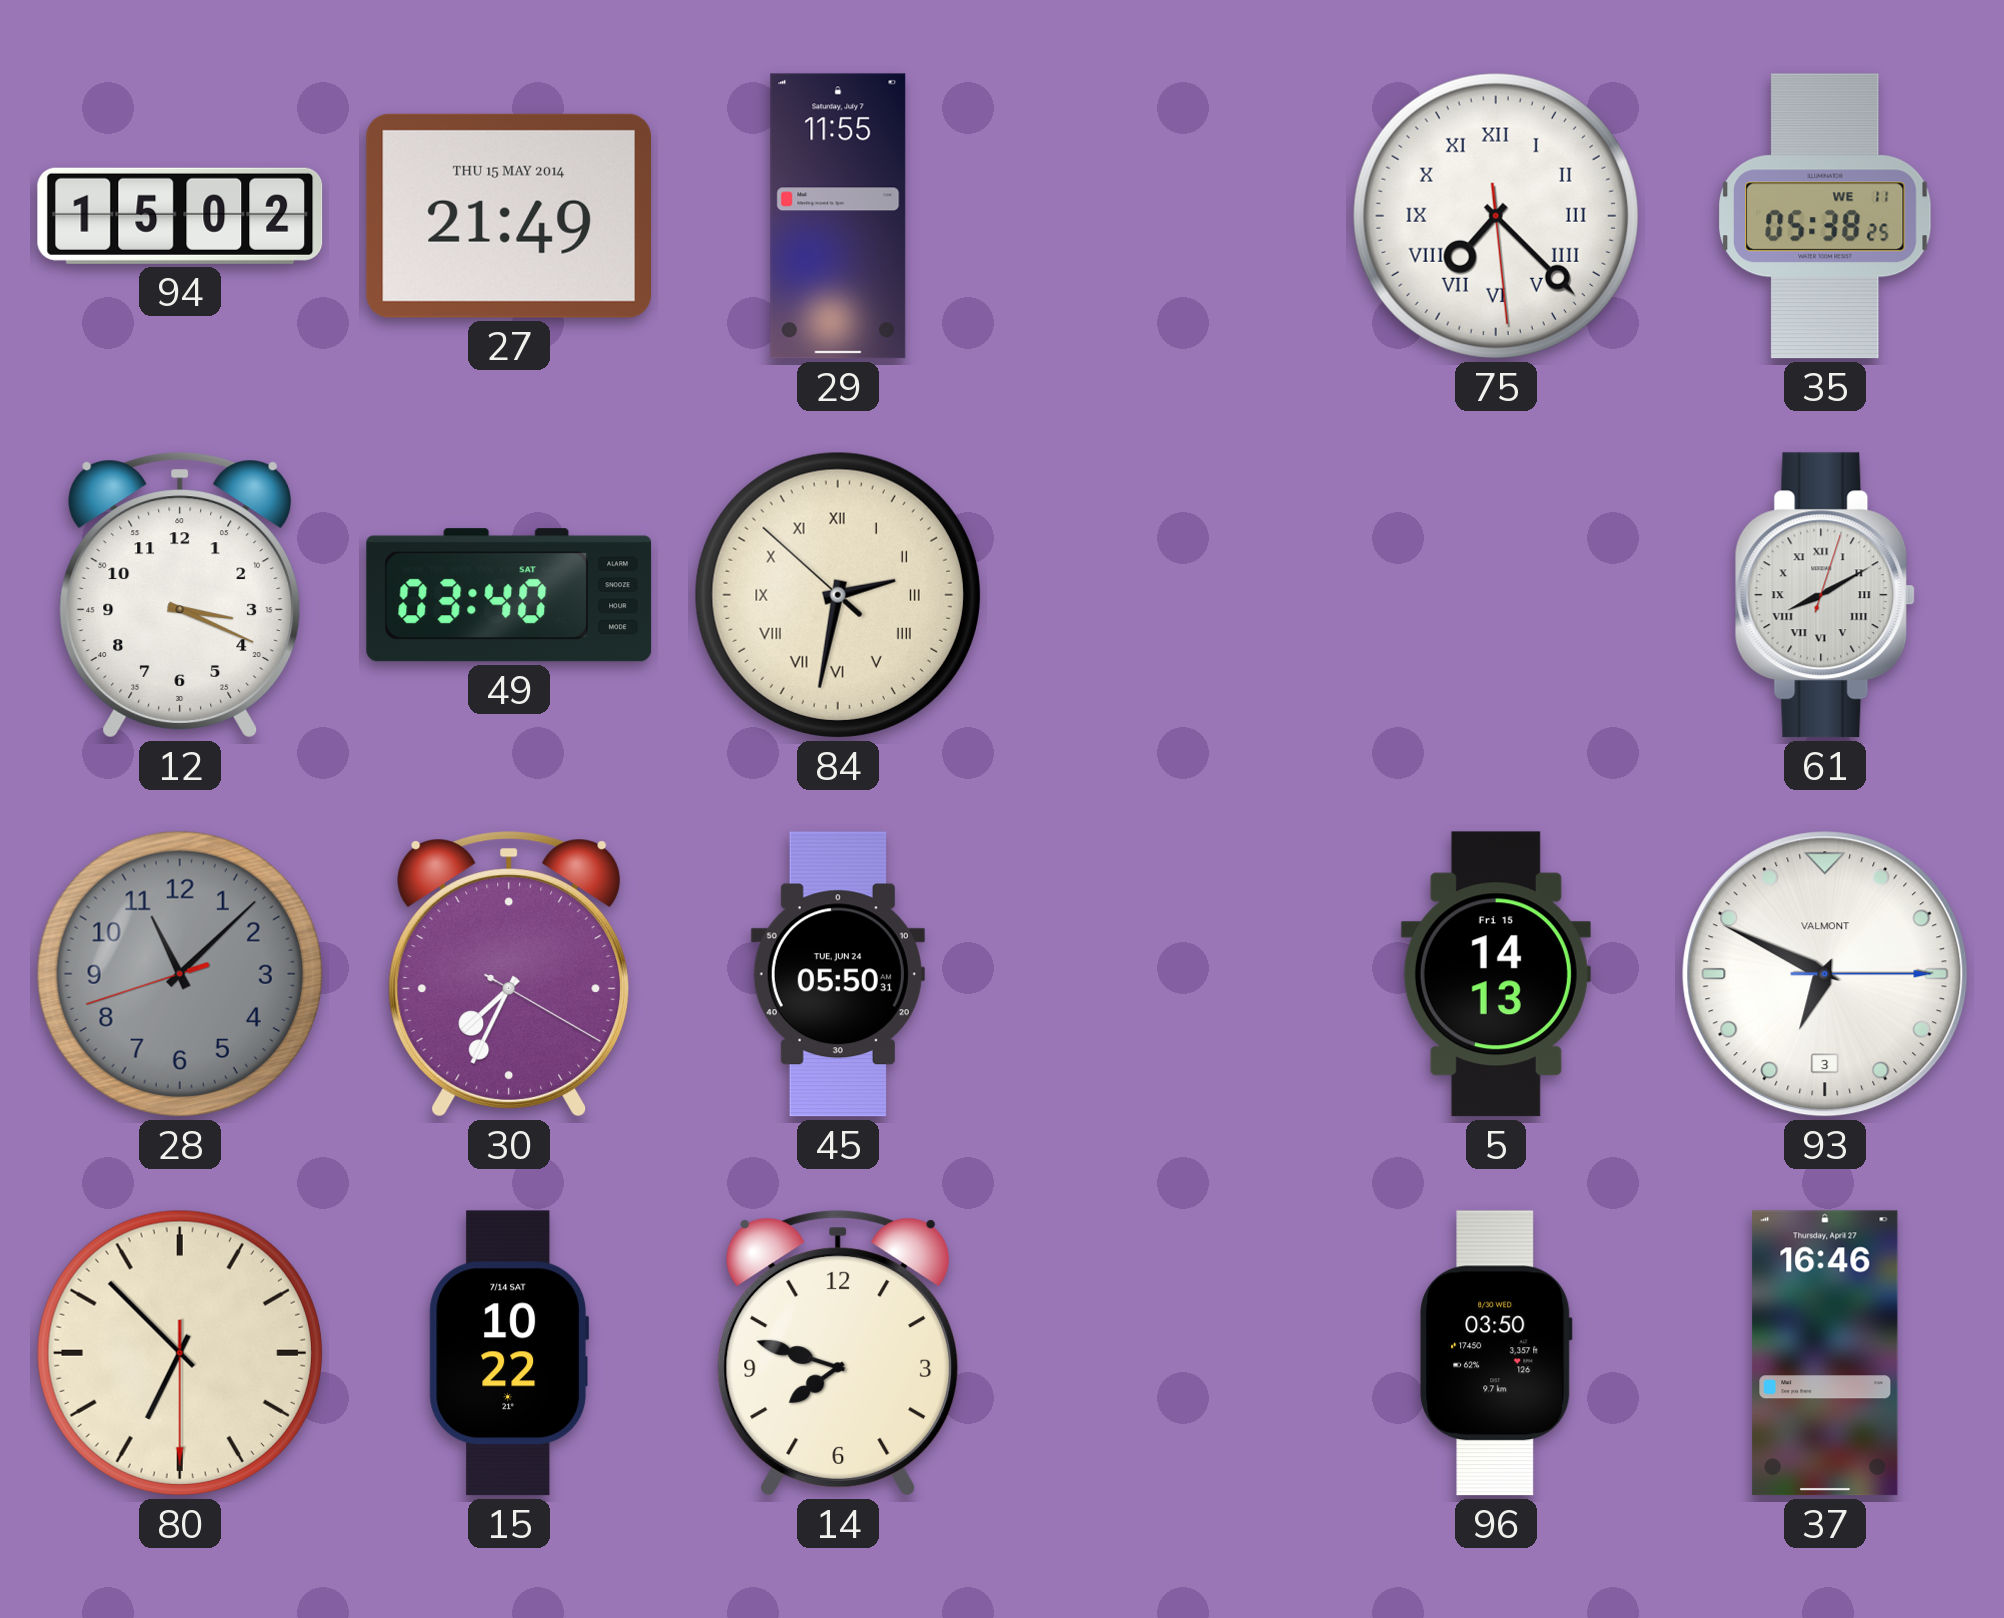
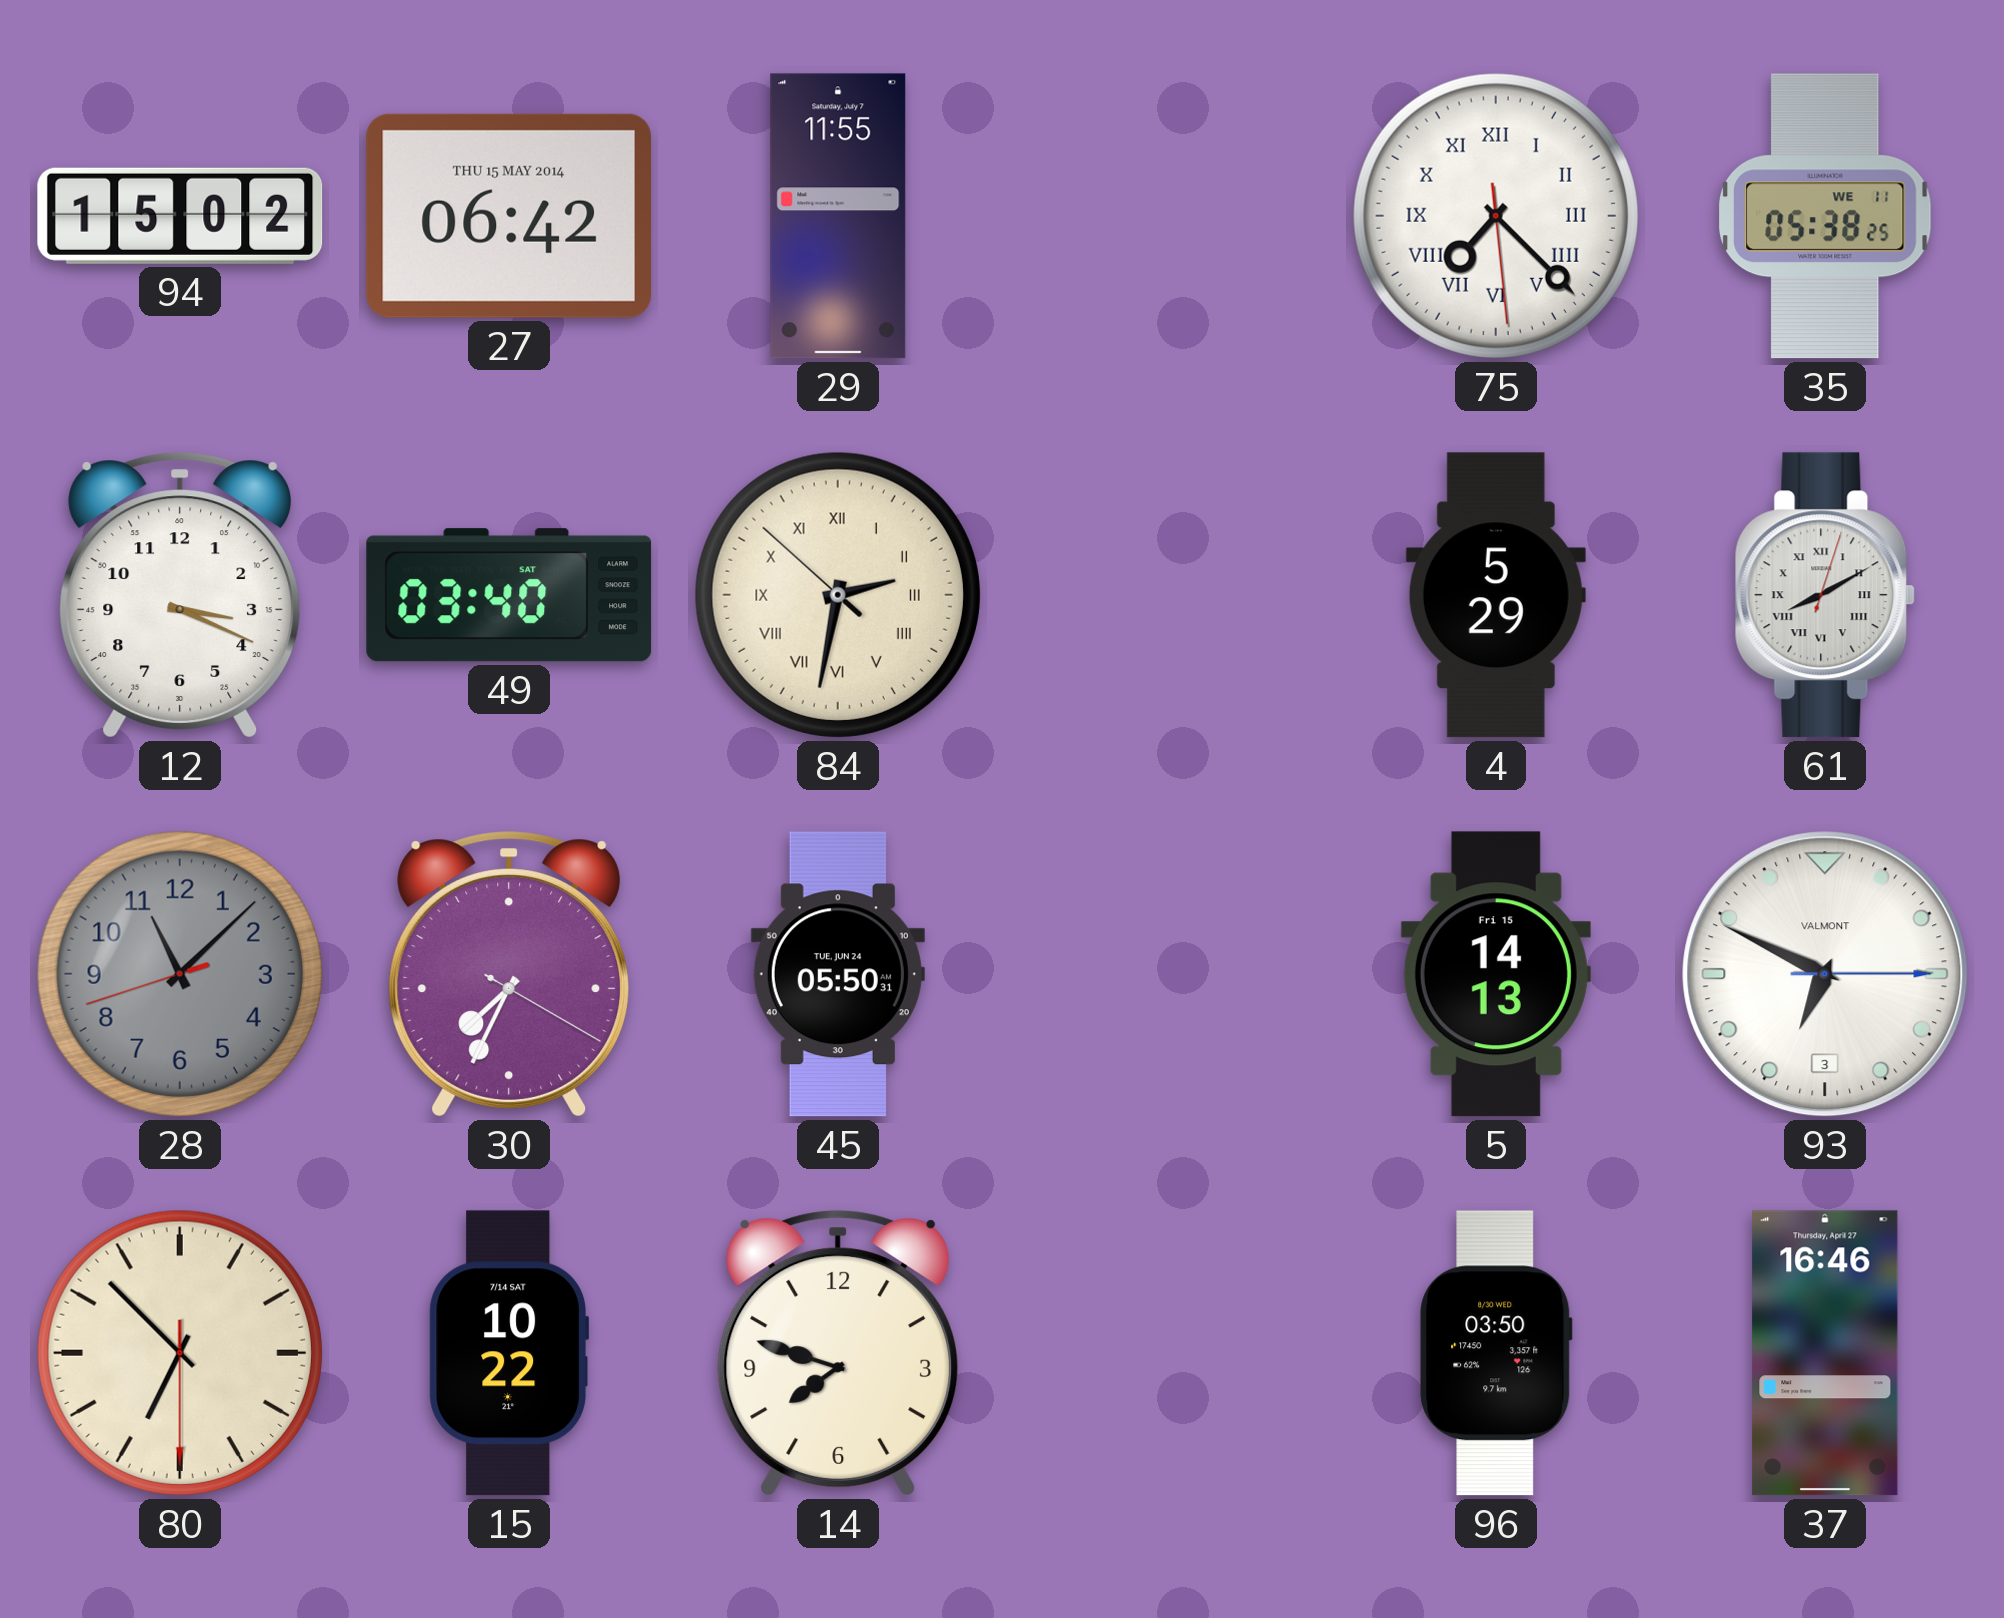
27: 21:49 -> 06:42 (508, 216)
4: none -> 5:29 (1496, 595)
